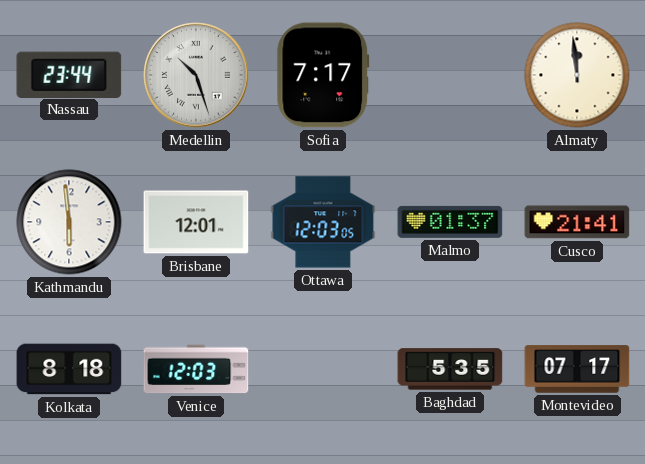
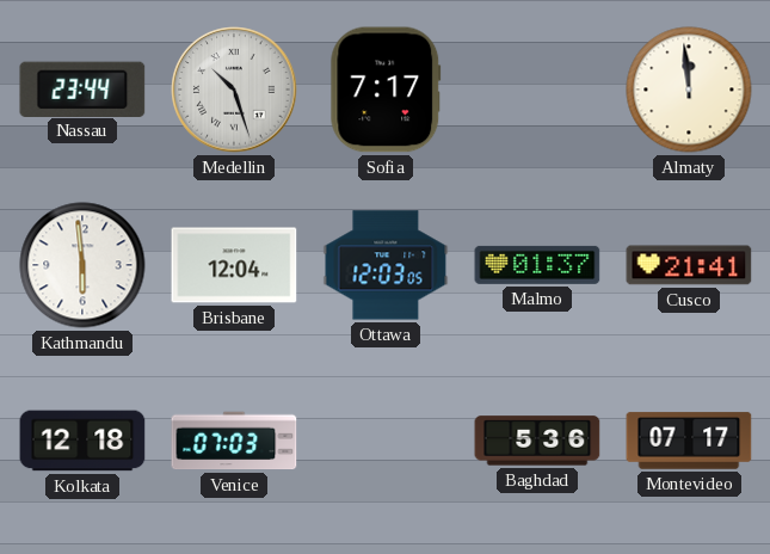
Brisbane: 12:01 -> 12:04 (234, 265)
Kolkata: 8:18 -> 12:18 (82, 441)
Venice: 12:03 -> 07:03 (234, 441)
Baghdad: 5:35 -> 5:36 (537, 441)
